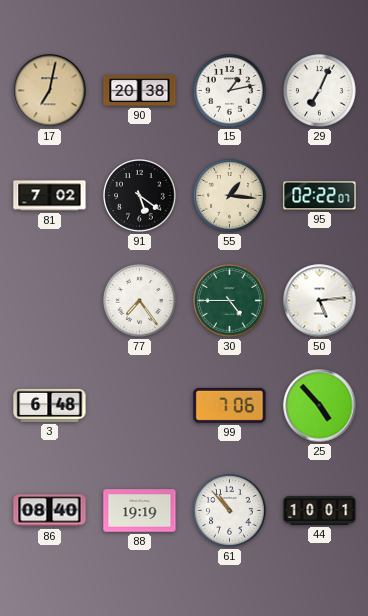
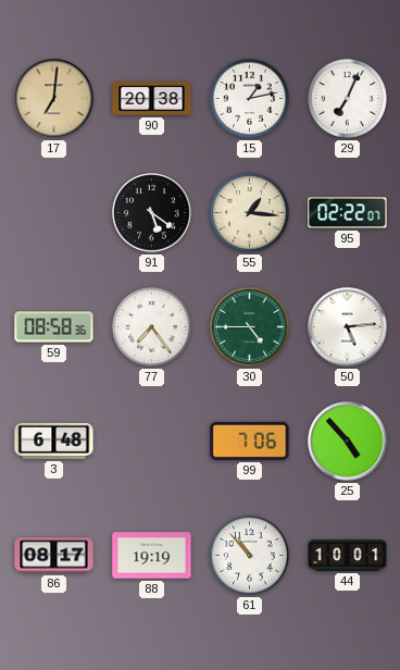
17: 7:02 -> 7:01 (54, 99)
81: 7:02 -> none (50, 196)
59: none -> 08:58 (54, 327)
86: 08:40 -> 08:17 (54, 556)
